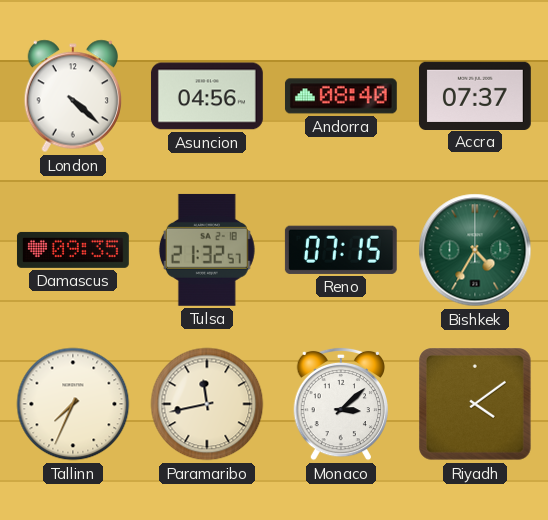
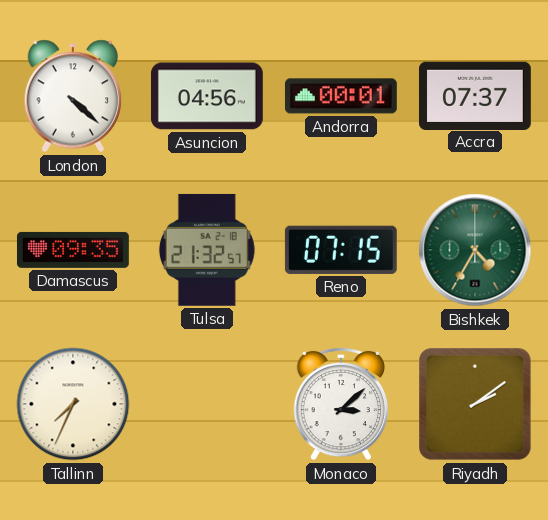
Andorra: 08:40 -> 00:01 (341, 96)
Paramaribo: 11:43 -> none (207, 404)
Riyadh: 4:09 -> 2:09 (475, 404)
